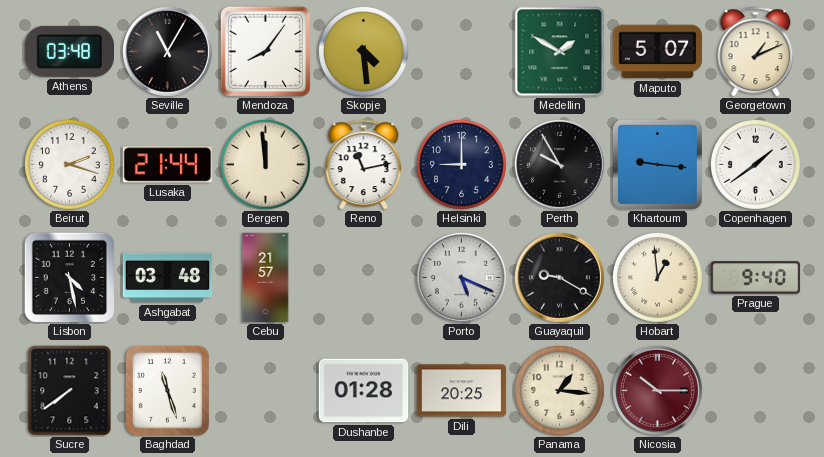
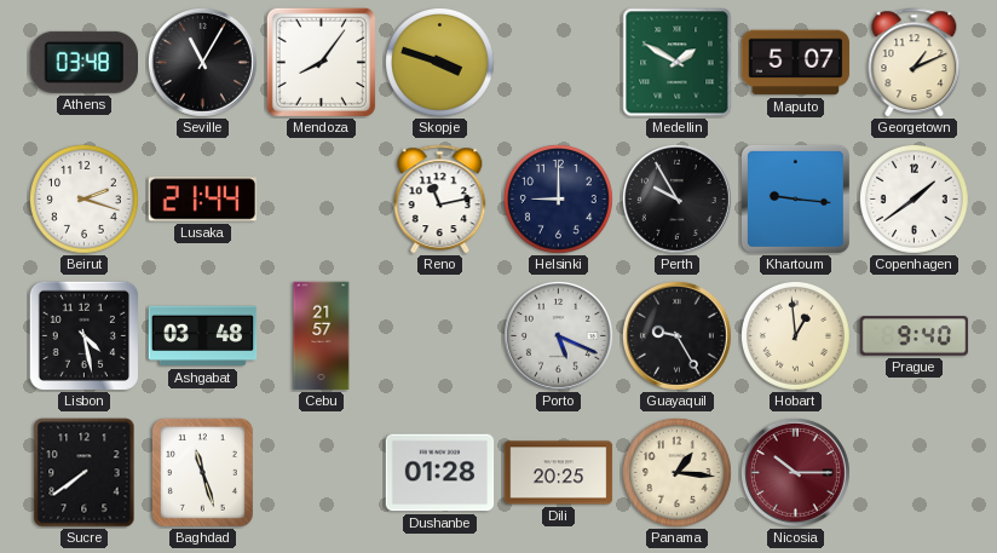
Skopje: 4:29 -> 3:48 (439, 62)
Bergen: 11:59 -> none (265, 164)
Guayaquil: 9:20 -> 9:25 (676, 335)
